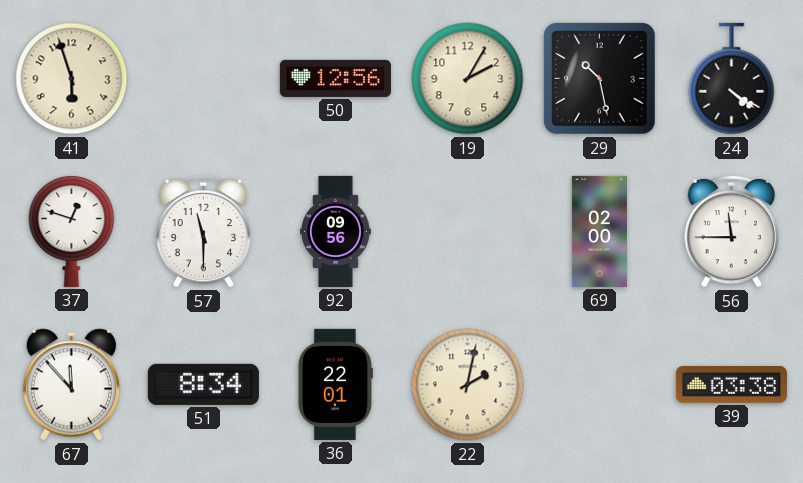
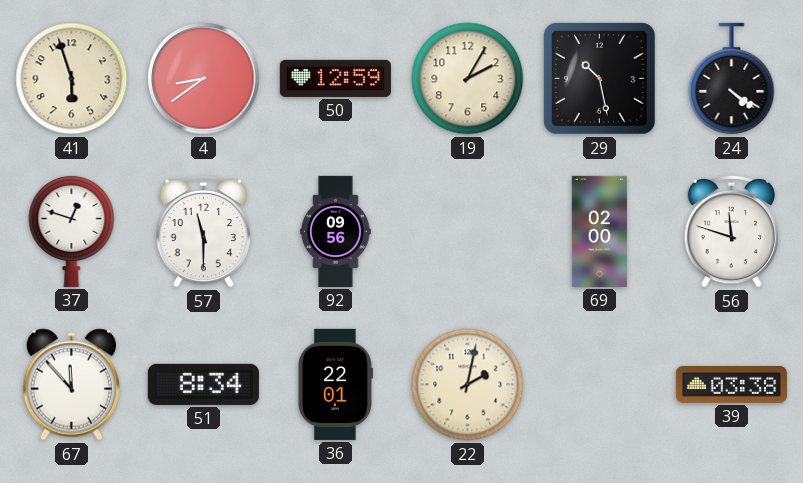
4: none -> 8:39 (204, 79)
50: 12:56 -> 12:59 (335, 78)
56: 11:45 -> 11:48 (732, 231)
